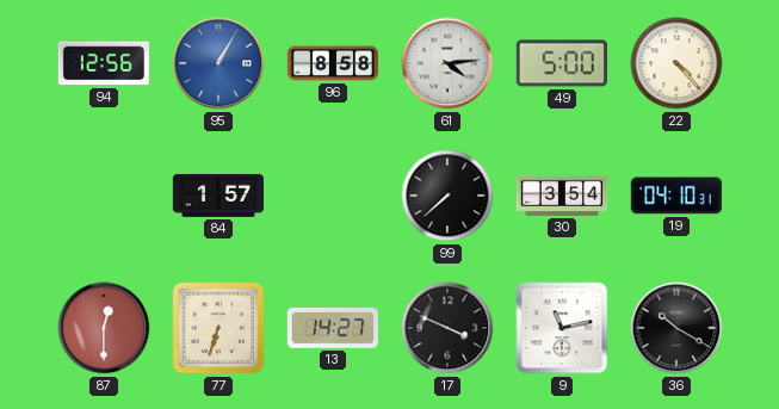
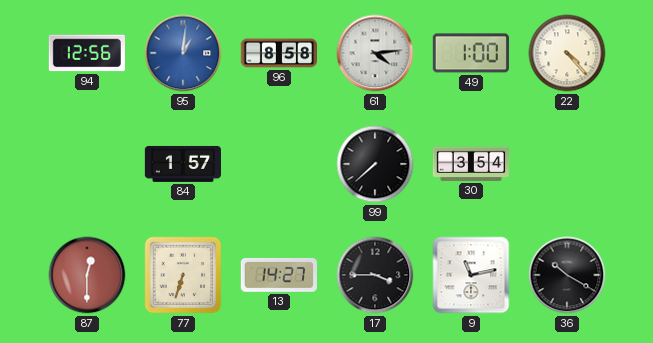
95: 1:05 -> 1:01 (183, 53)
49: 5:00 -> 1:00 (471, 53)
19: 04:10 -> none (676, 196)
17: 3:49 -> 3:45 (375, 275)
